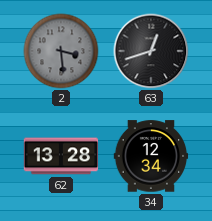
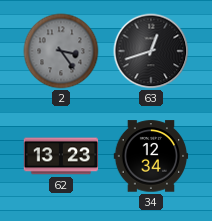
2: 3:29 -> 3:24 (61, 51)
62: 13:28 -> 13:23 (61, 156)
